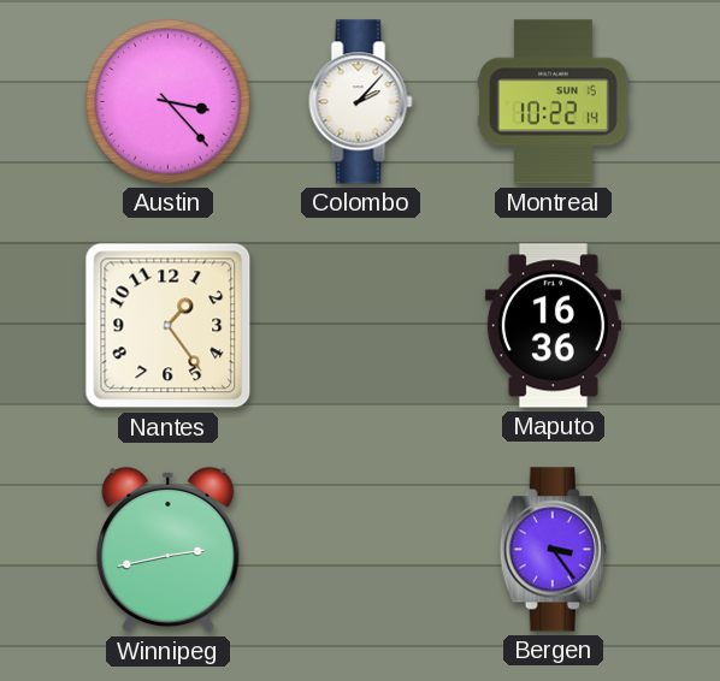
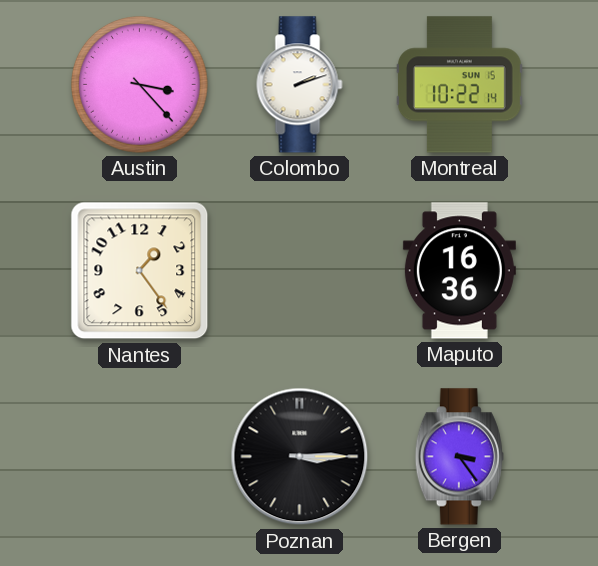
Colombo: 2:07 -> 2:12 (300, 85)
Winnipeg: 2:43 -> none (169, 550)
Poznan: none -> 3:15 (300, 457)
